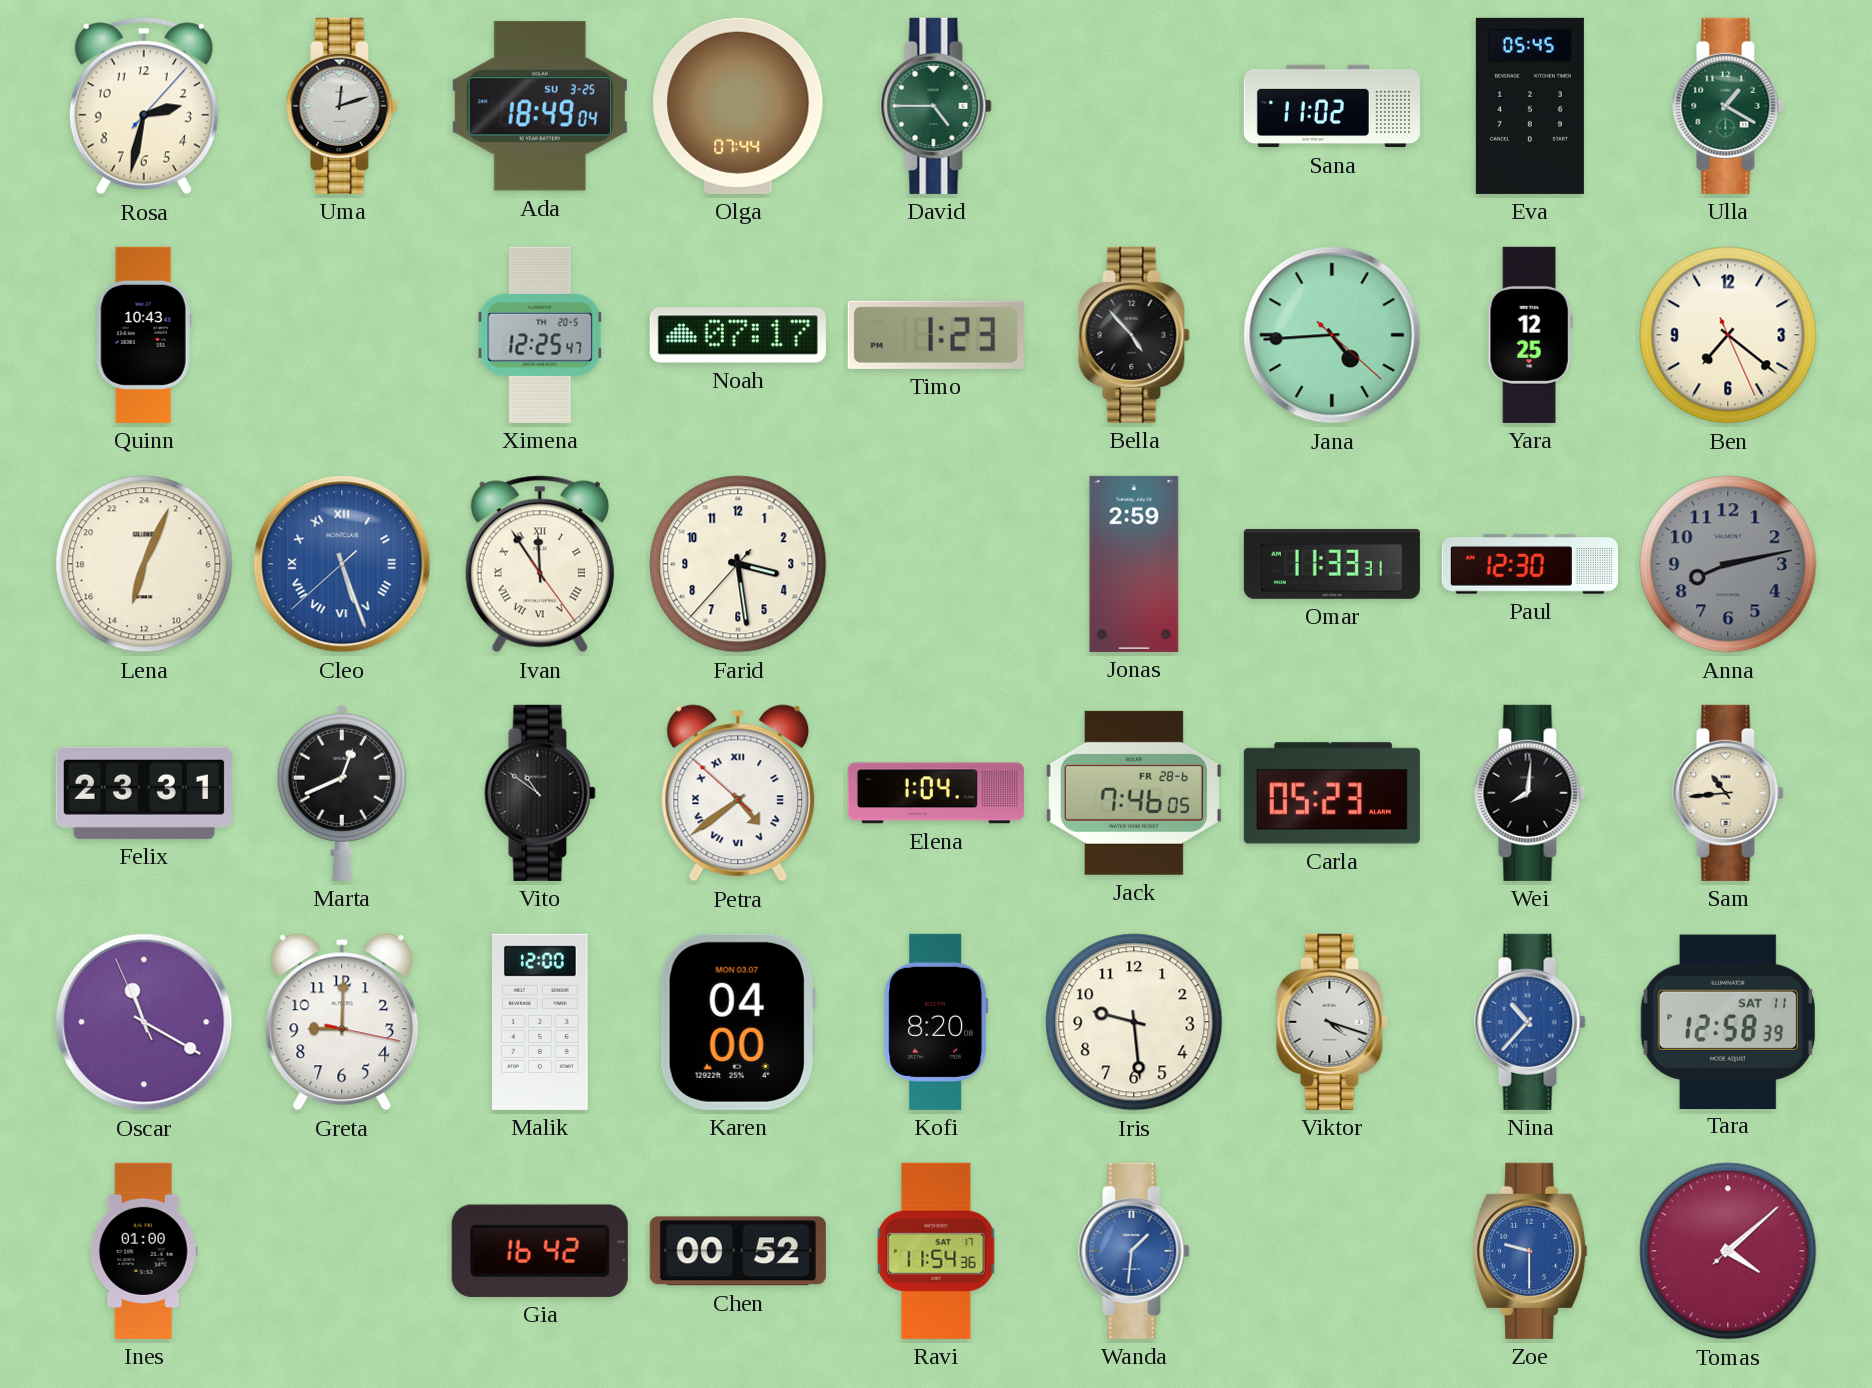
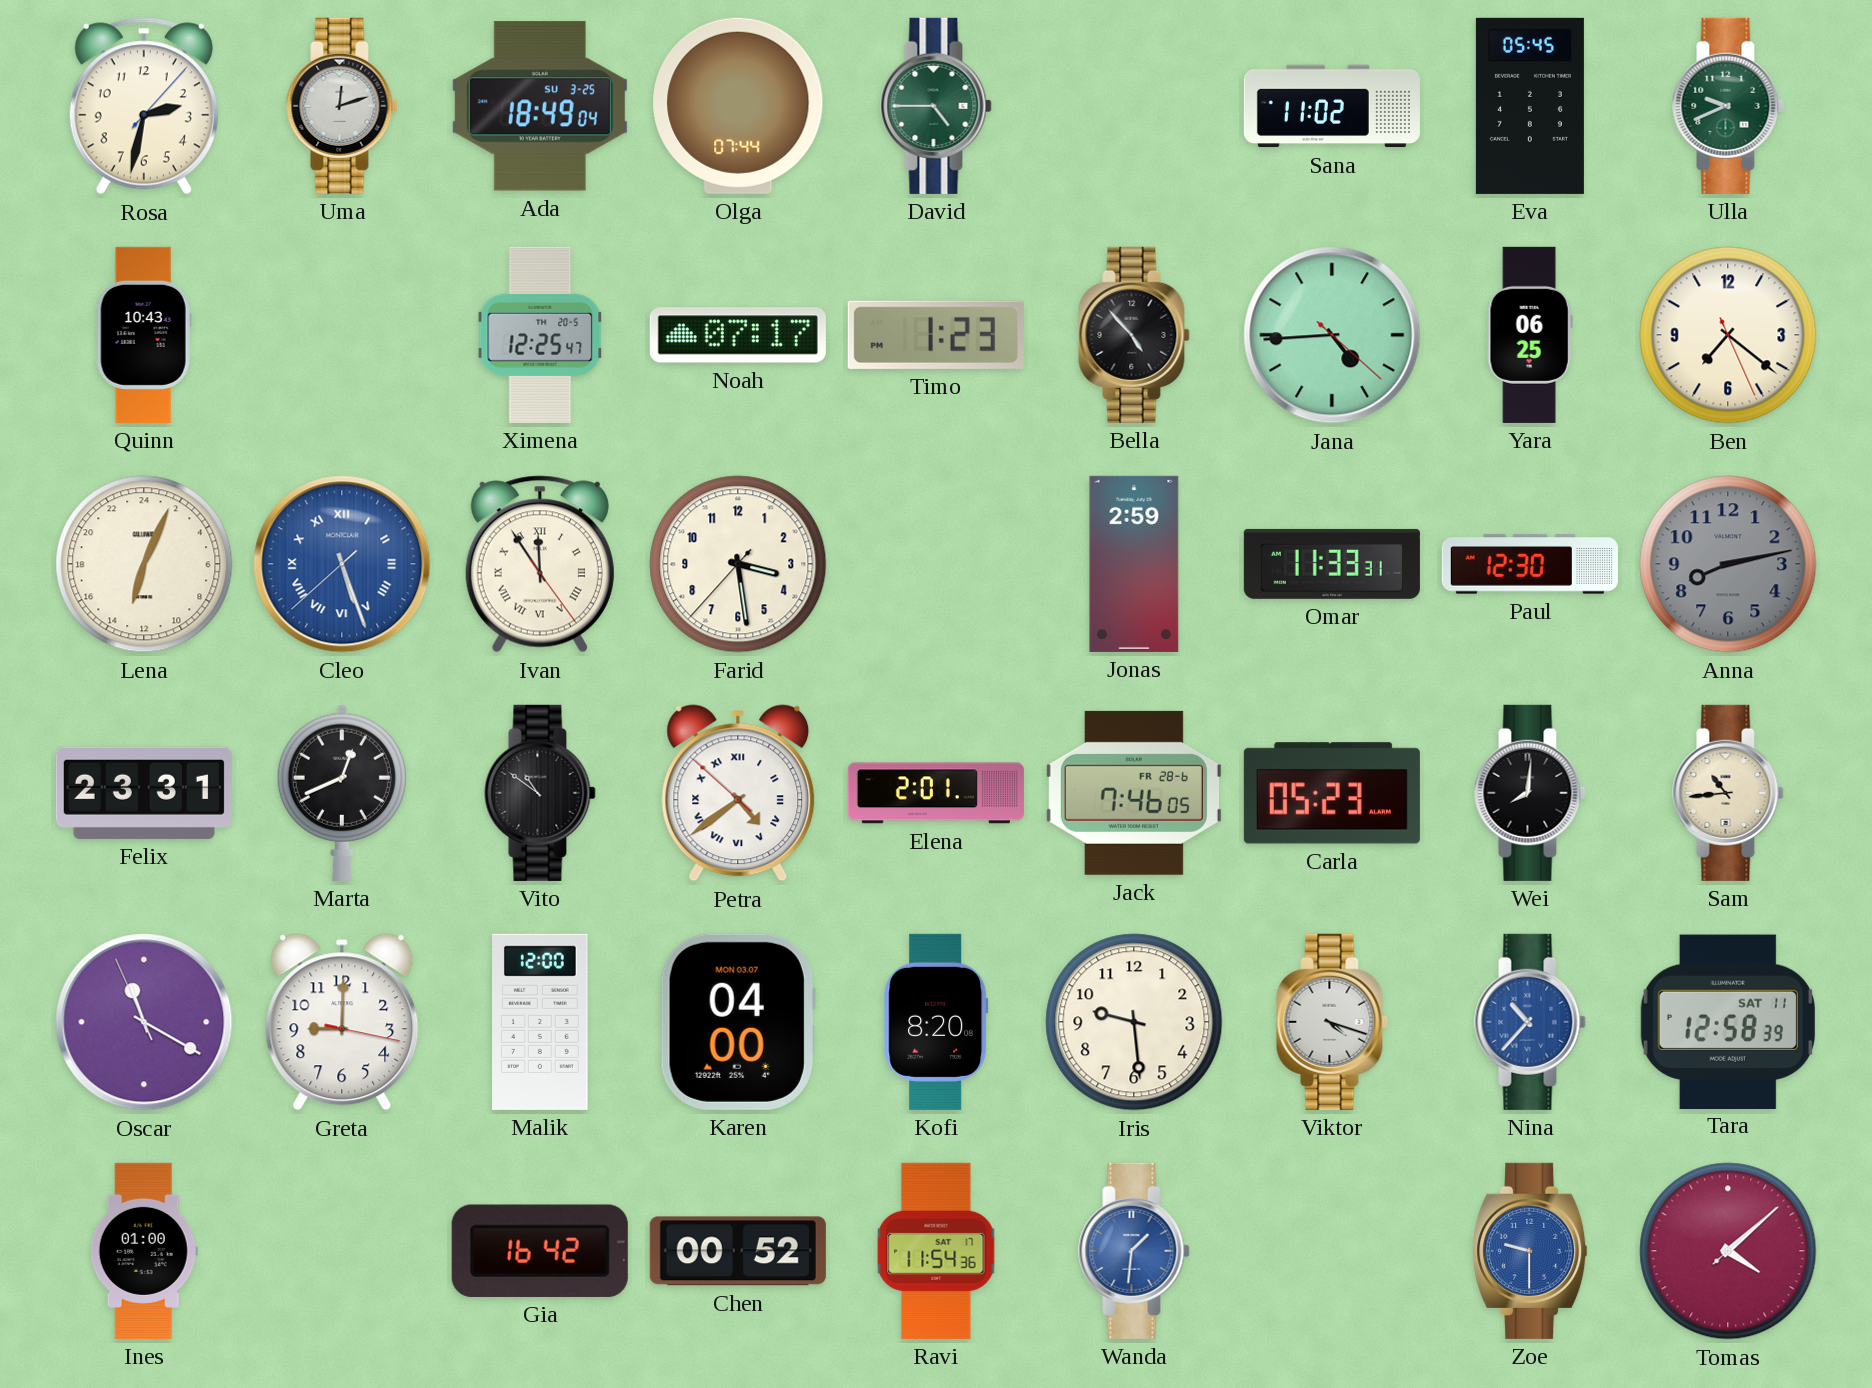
Ulla: 1:20 -> 9:41 (1728, 106)
Yara: 12:25 -> 06:25 (1530, 335)
Elena: 1:04 -> 2:01 (936, 793)
